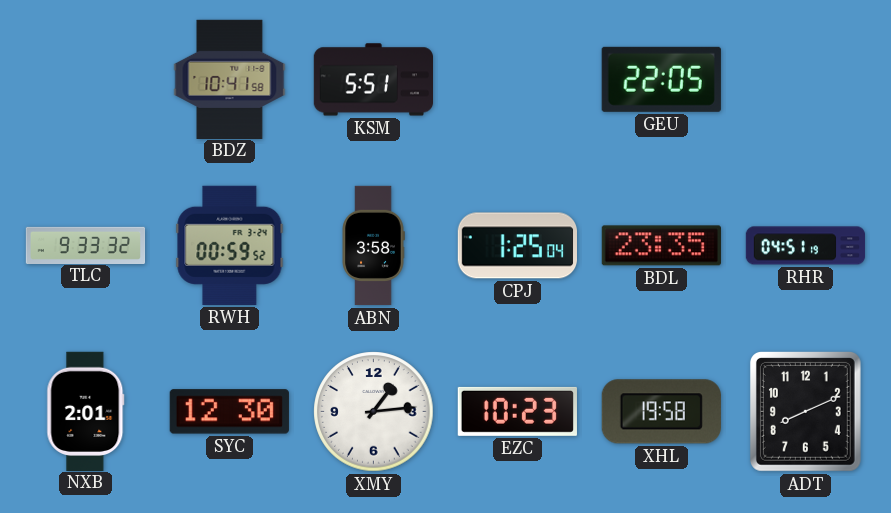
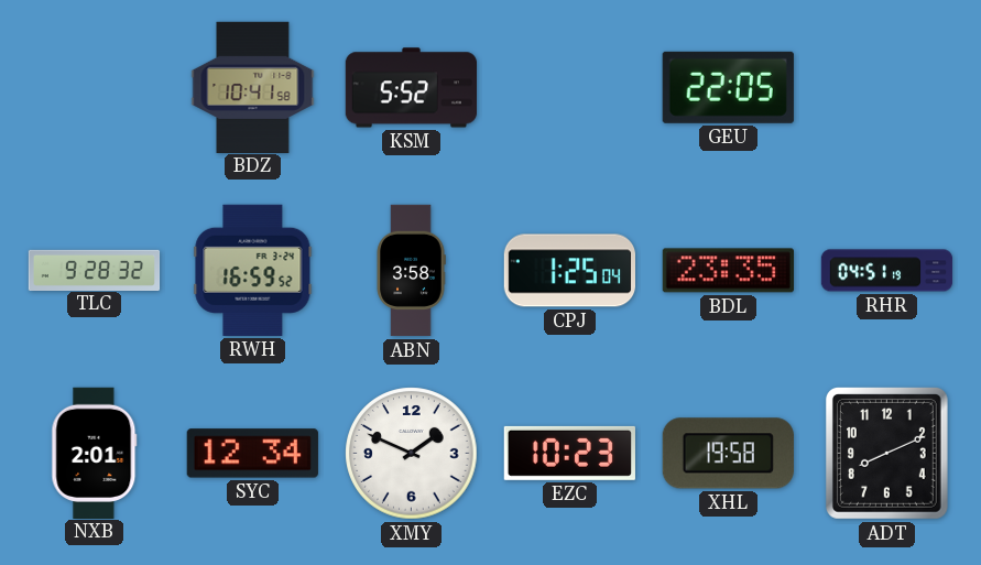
KSM: 5:51 -> 5:52 (411, 88)
TLC: 9:33 -> 9:28 (95, 270)
RWH: 00:59 -> 16:59 (253, 270)
SYC: 12:30 -> 12:34 (252, 454)
XMY: 1:14 -> 1:49 (412, 454)
